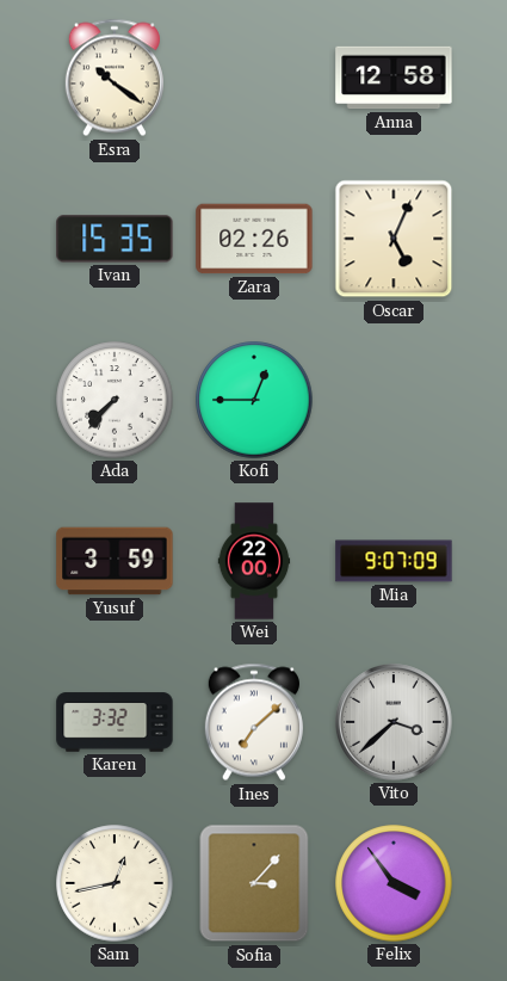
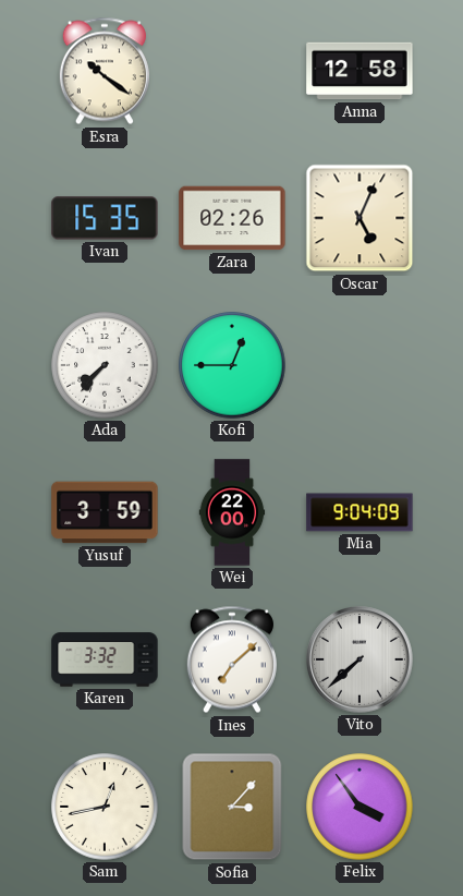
Mia: 9:07 -> 9:04 (360, 512)
Vito: 3:38 -> 7:38 (361, 661)
